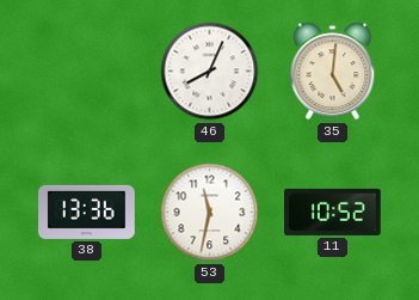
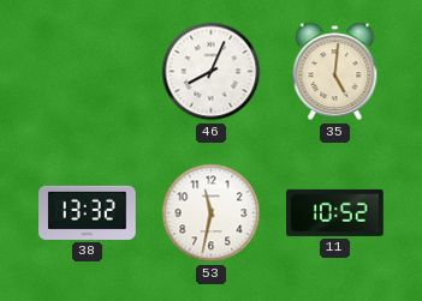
38: 13:36 -> 13:32 (88, 212)
